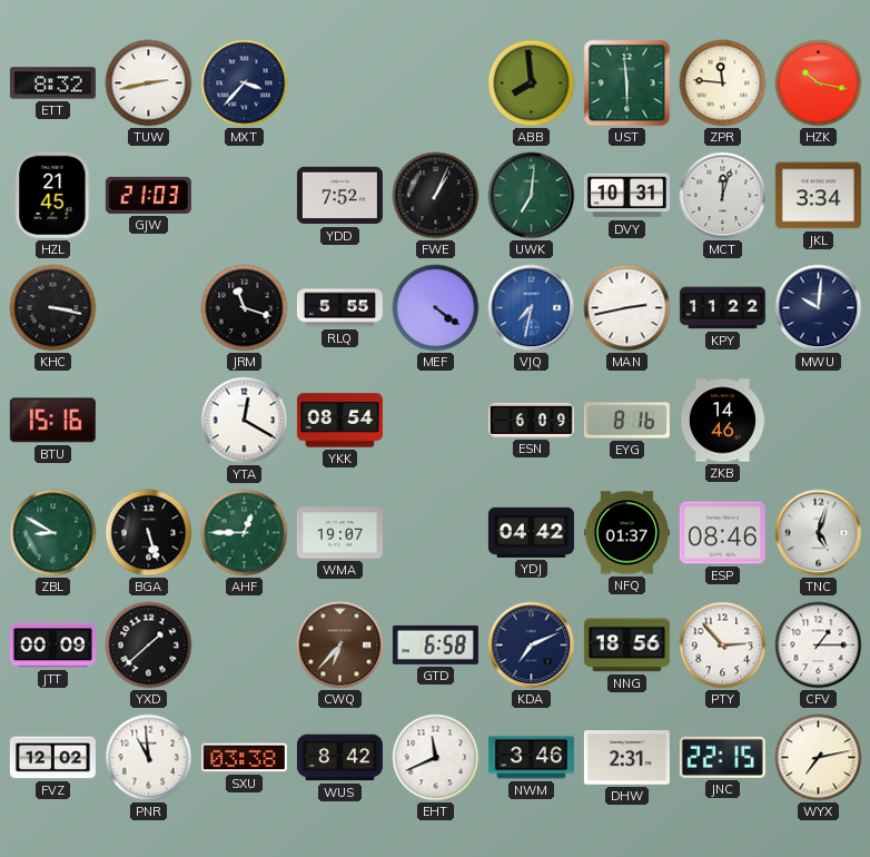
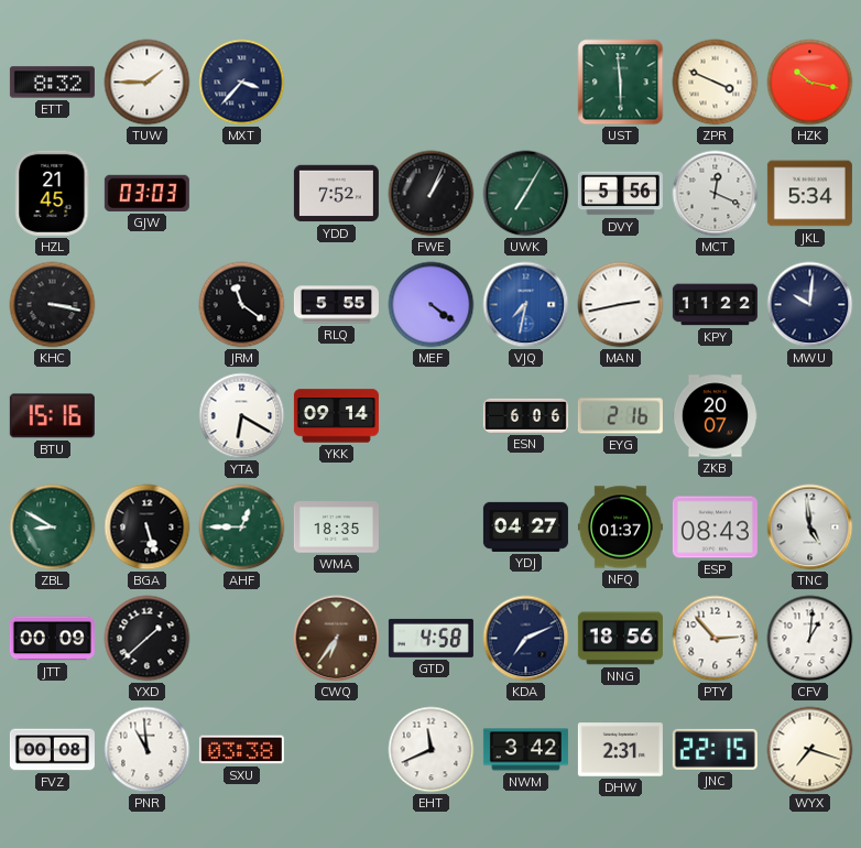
TUW: 2:43 -> 1:45 (148, 83)
ABB: 7:59 -> none (532, 83)
ZPR: 11:46 -> 3:49 (716, 83)
GJW: 21:03 -> 03:03 (146, 193)
UWK: 7:01 -> 7:05 (526, 194)
DVY: 10:31 -> 5:56 (620, 194)
MCT: 12:03 -> 12:19 (716, 194)
JKL: 3:34 -> 5:34 (809, 194)
JRM: 11:18 -> 11:21 (242, 305)
YTA: 12:20 -> 6:20 (242, 416)
YKK: 08:54 -> 09:14 (336, 416)
ESN: 6:09 -> 6:06 (525, 415)
EYG: 8:16 -> 2:16 (620, 416)
ZKB: 14:46 -> 20:07 (715, 416)
WMA: 19:07 -> 18:35 (336, 528)
YDJ: 04:42 -> 04:27 (525, 526)
ESP: 08:46 -> 08:43 (715, 528)
TNC: 5:03 -> 4:59 (810, 528)
CWQ: 6:37 -> 6:36 (337, 639)
GTD: 6:58 -> 4:58 (430, 638)
CFV: 1:15 -> 1:01 (810, 639)
FVZ: 12:02 -> 00:08 (52, 750)
WUS: 8:42 -> none (339, 758)
NWM: 3:46 -> 3:42 (525, 750)
WYX: 7:13 -> 7:18 (810, 750)
